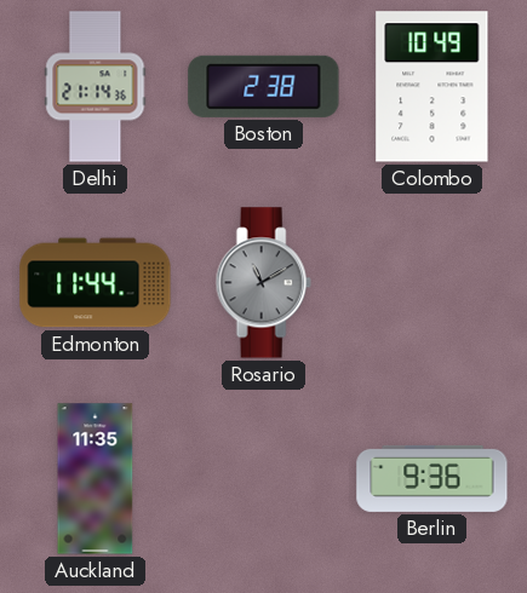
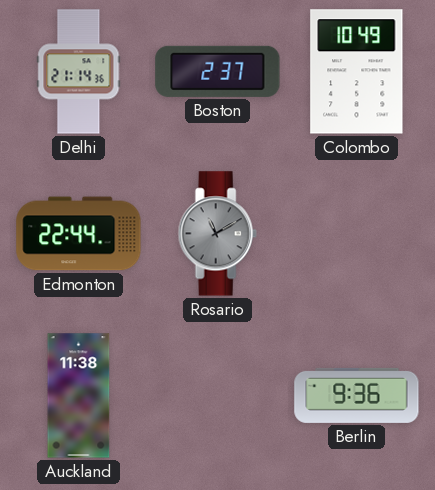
Boston: 2:38 -> 2:37 (218, 71)
Edmonton: 11:44 -> 22:44 (79, 234)
Auckland: 11:35 -> 11:38 (79, 396)
